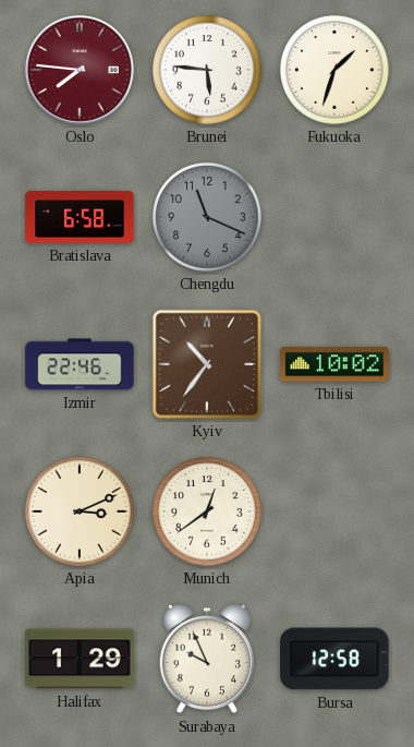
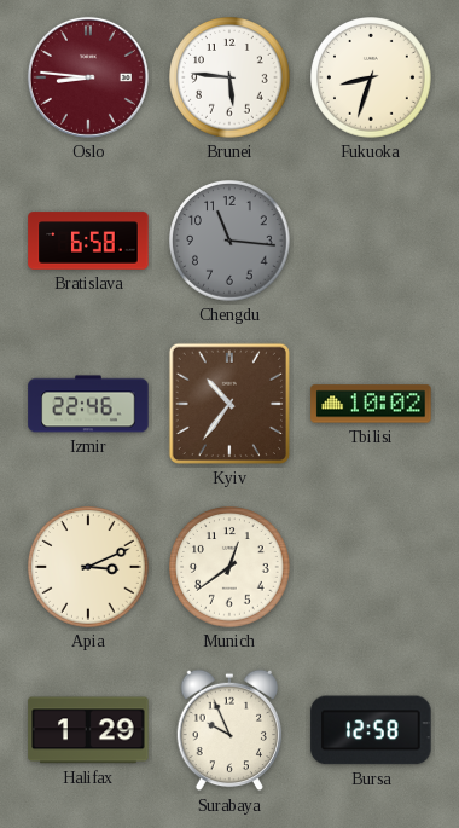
Oslo: 7:46 -> 8:46 (88, 77)
Fukuoka: 1:33 -> 8:33 (372, 79)
Chengdu: 11:19 -> 11:16 (231, 242)
